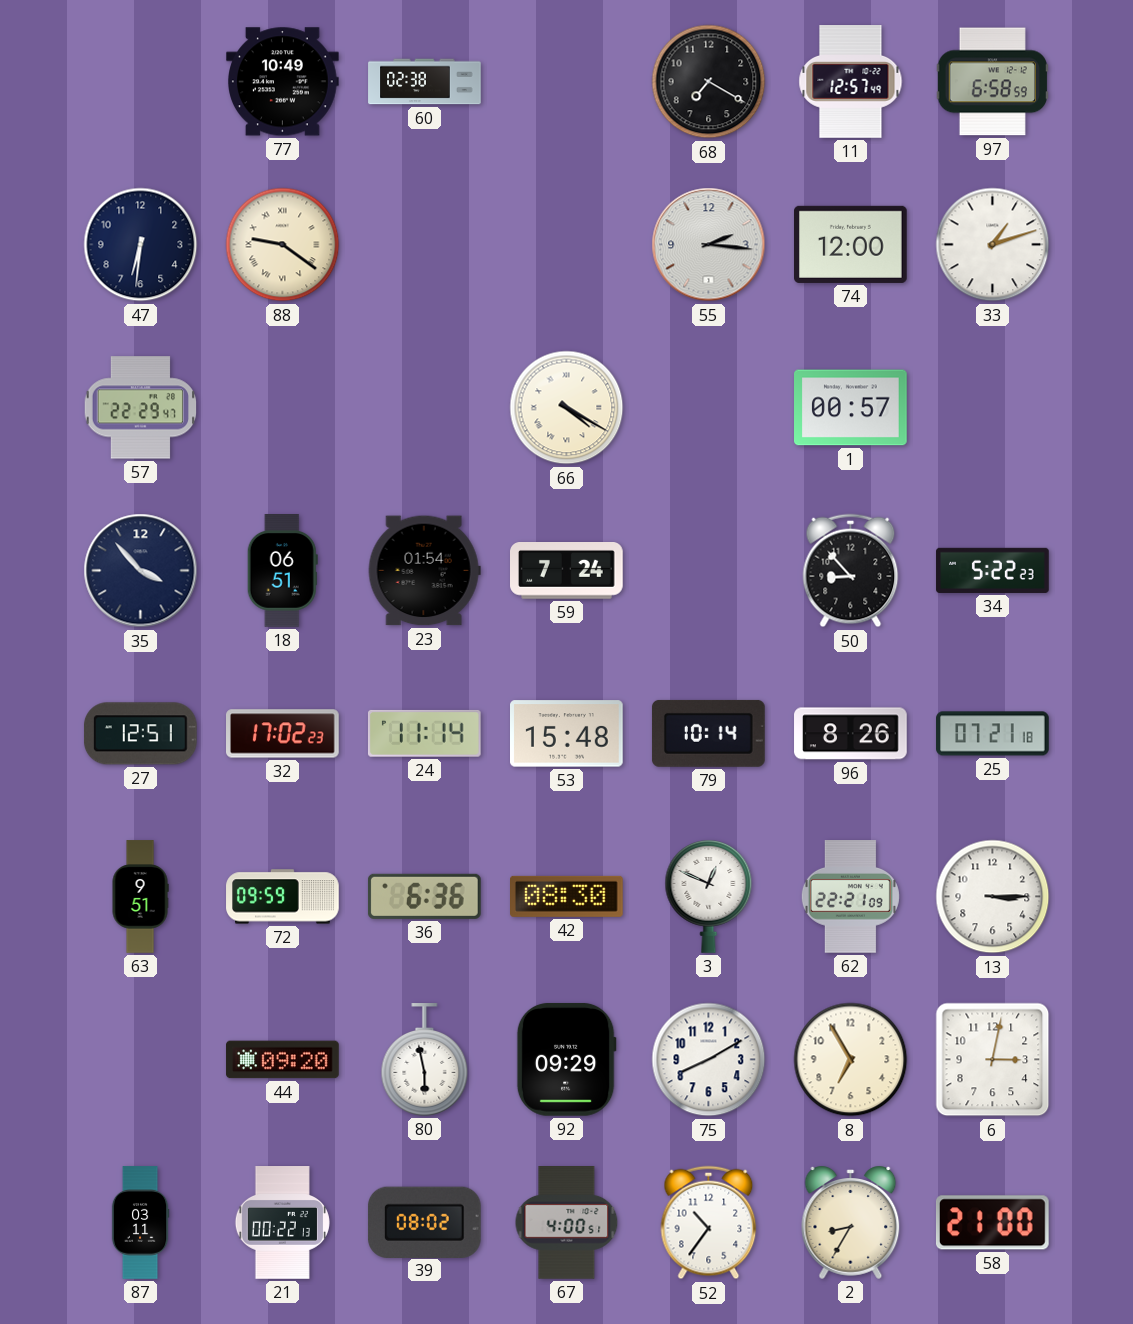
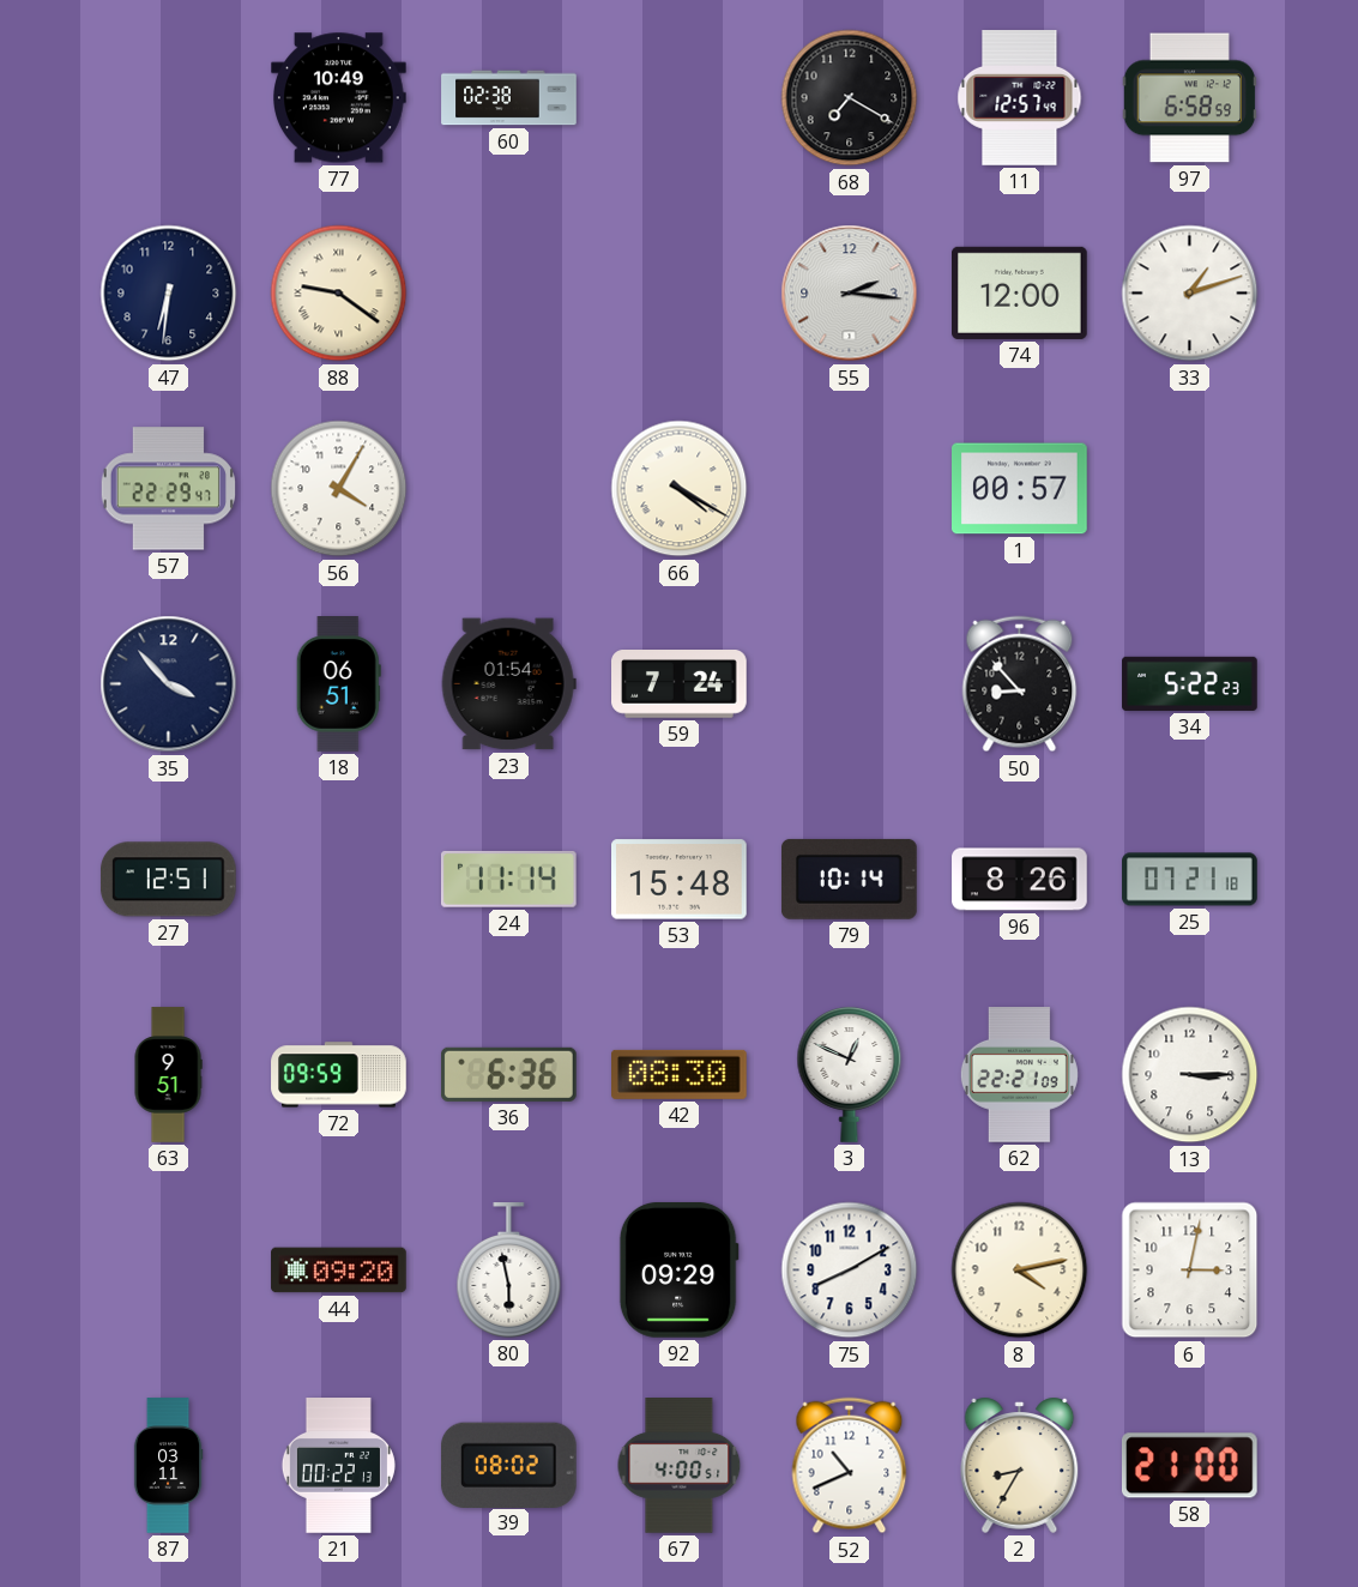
56: none -> 4:05 (339, 489)
32: 17:02 -> none (283, 734)
8: 6:55 -> 4:13 (1020, 1271)
52: 10:36 -> 10:41 (850, 1466)
